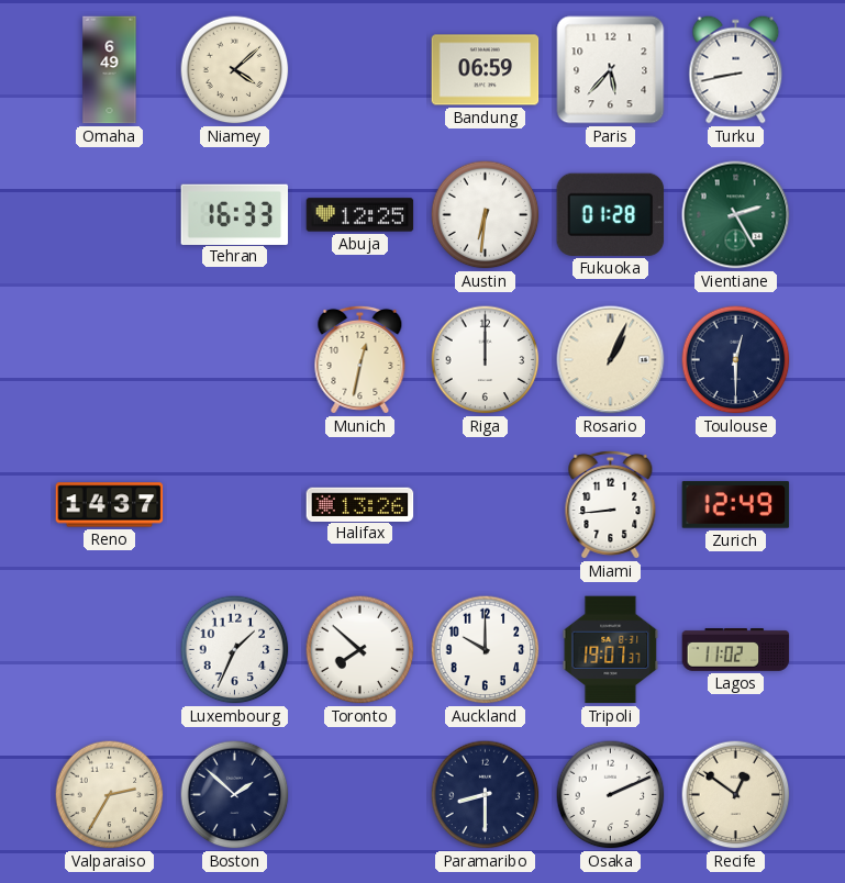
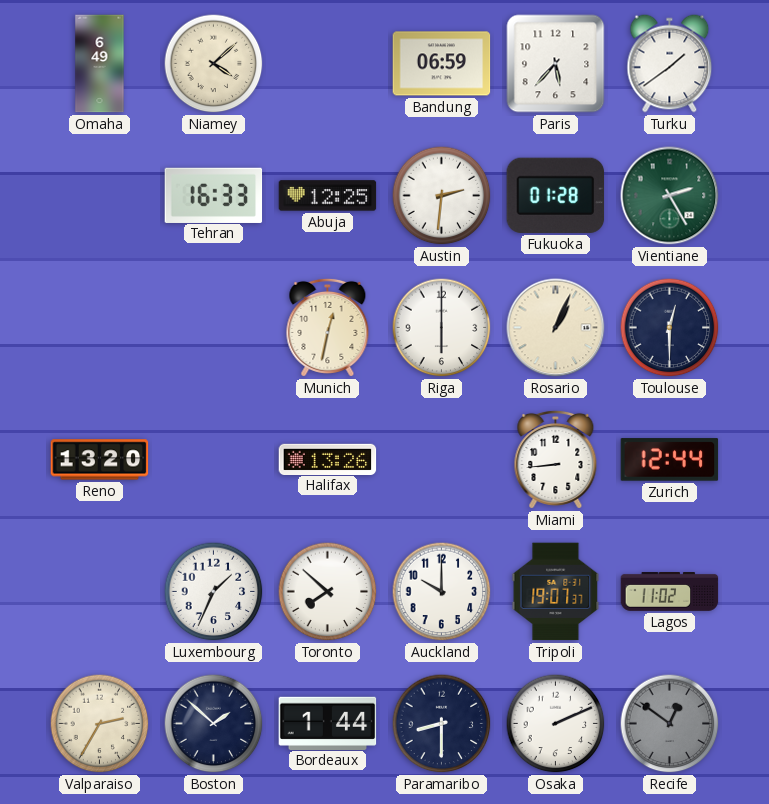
Turku: 8:43 -> 1:39 (670, 64)
Austin: 6:31 -> 2:31 (442, 196)
Riga: 12:00 -> 6:00 (442, 328)
Reno: 14:37 -> 13:20 (100, 460)
Zurich: 12:49 -> 12:44 (670, 460)
Bordeaux: none -> 1:44 (328, 723)
Recife dial: cream -> grey (670, 724)
